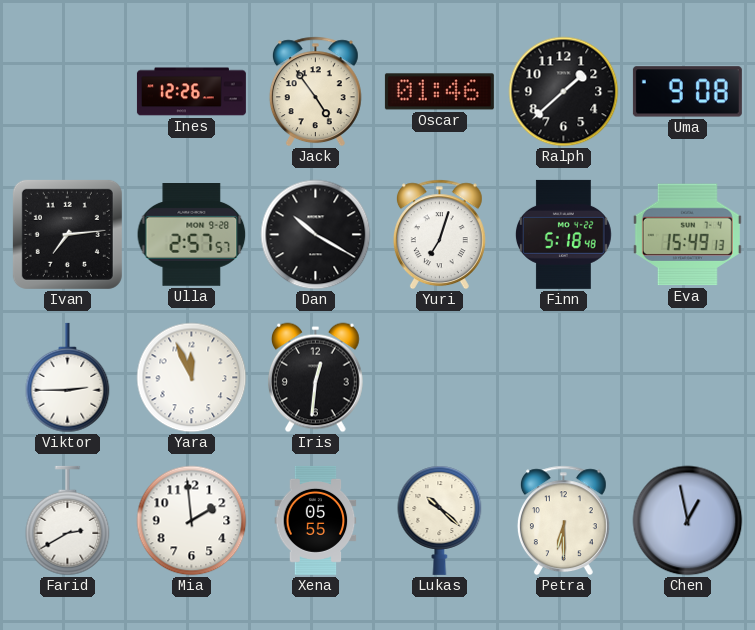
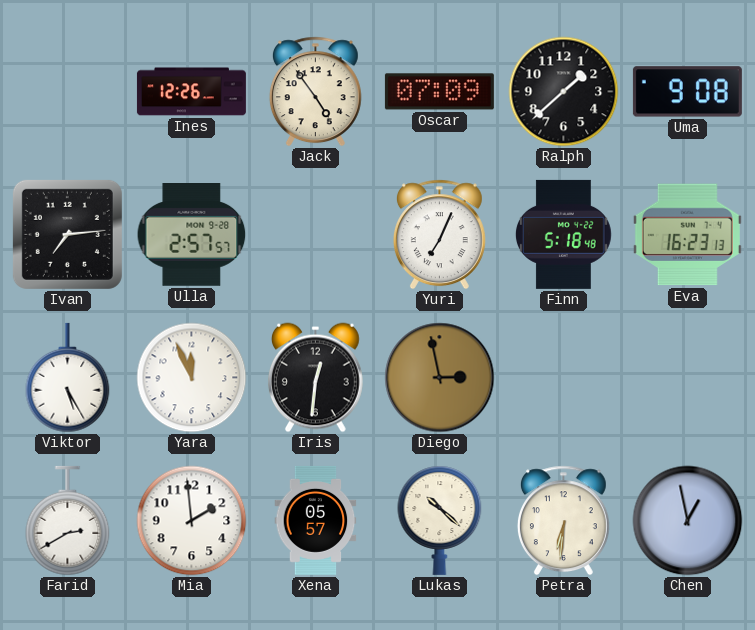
Oscar: 01:46 -> 07:09 (439, 92)
Dan: 10:20 -> none (316, 235)
Yuri: 7:03 -> 7:04 (439, 235)
Eva: 15:49 -> 16:23 (687, 235)
Viktor: 2:45 -> 5:25 (68, 378)
Diego: none -> 2:58 (440, 378)
Xena: 05:55 -> 05:57 (316, 520)
Petra: 6:30 -> 6:31 (563, 521)
